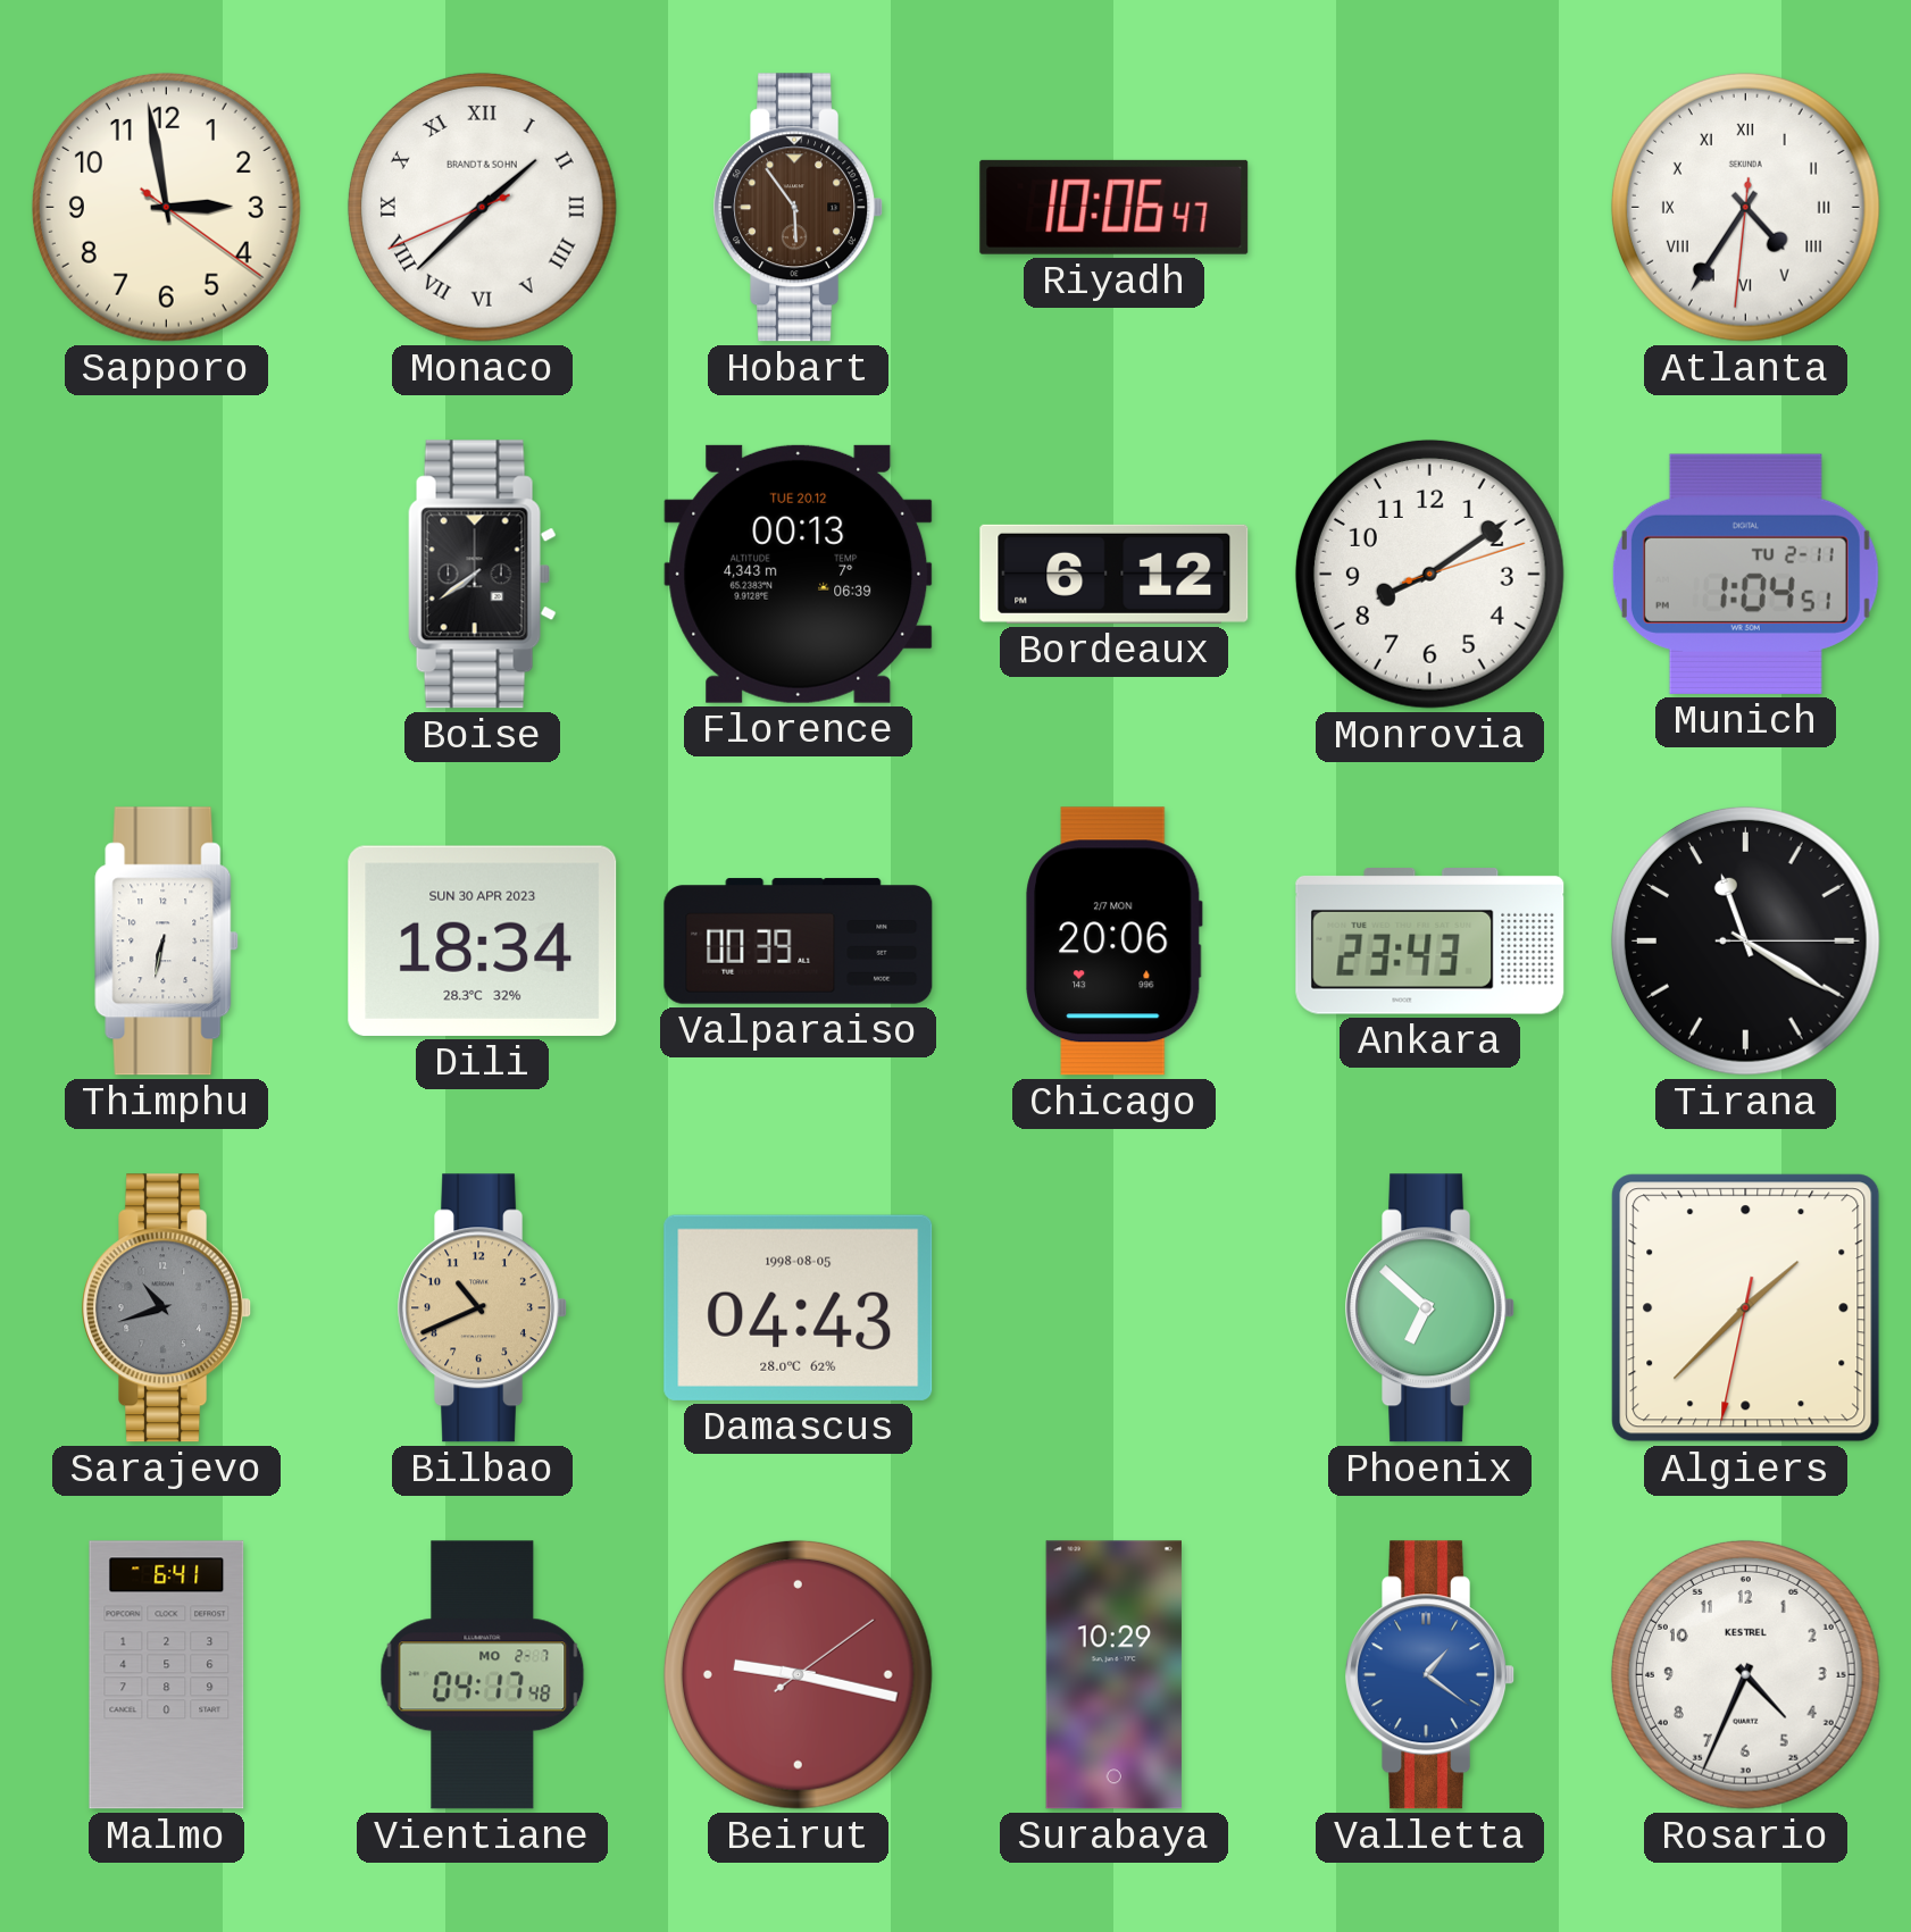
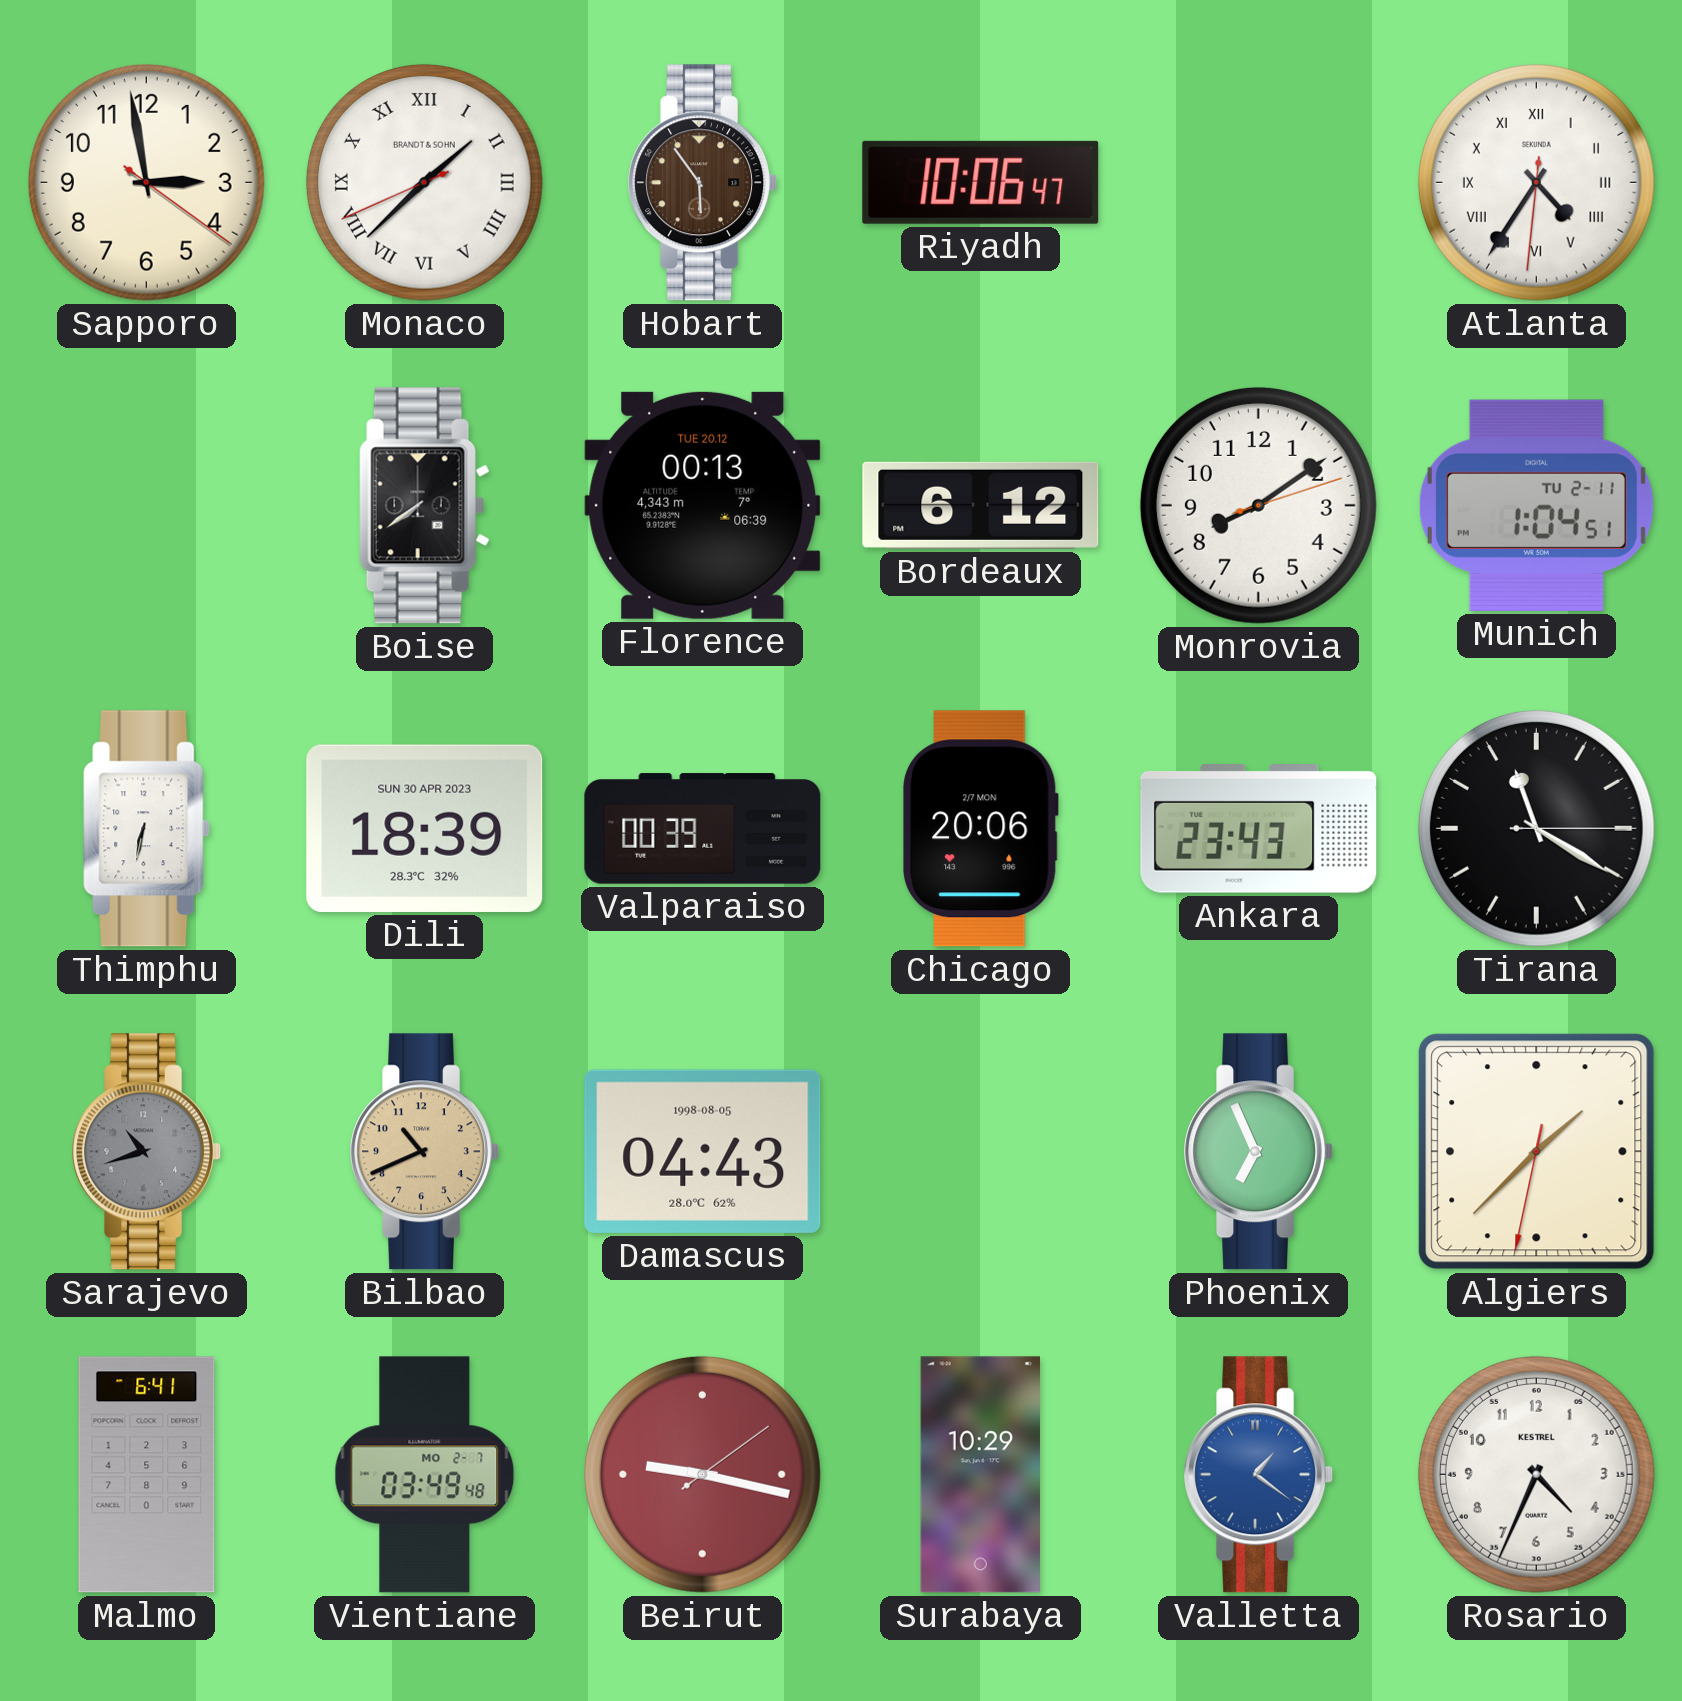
Dili: 18:34 -> 18:39 (425, 828)
Phoenix: 6:52 -> 6:56 (1258, 1152)
Vientiane: 04:17 -> 03:49 (425, 1475)
